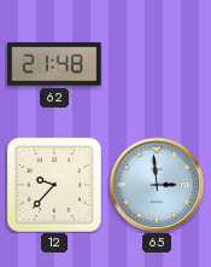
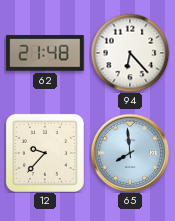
94: none -> 6:23 (130, 53)
65: 2:59 -> 7:59 (130, 153)
